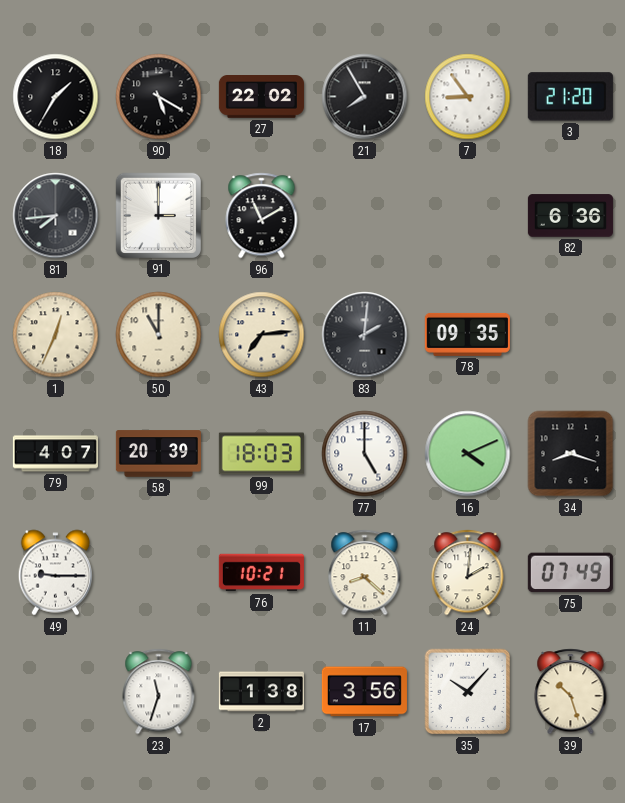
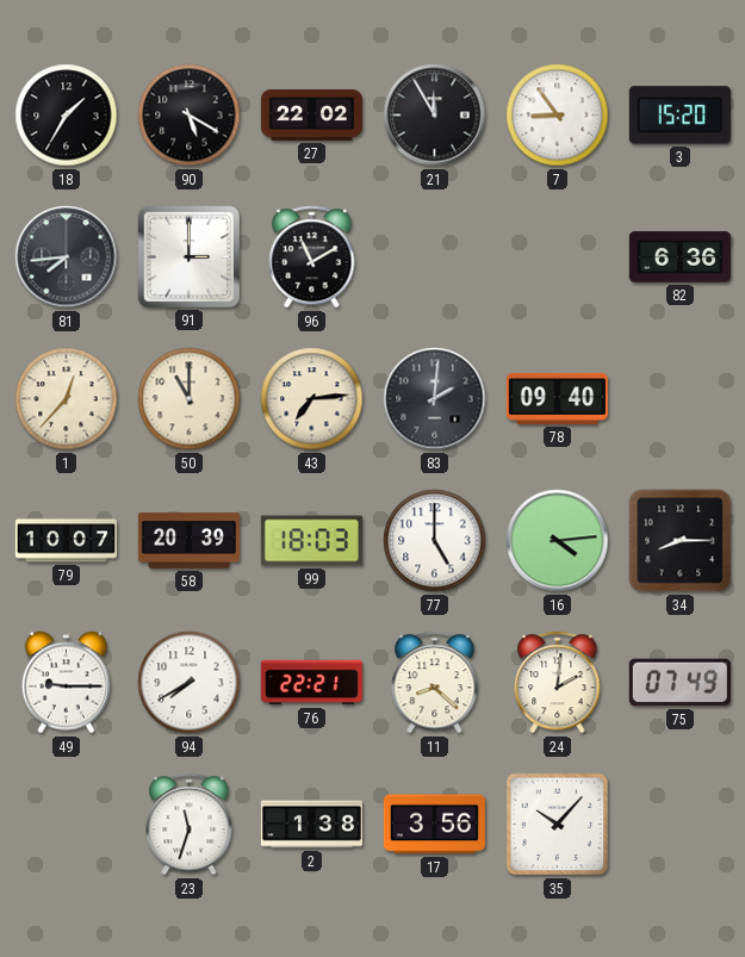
21: 7:55 -> 11:55 (435, 116)
3: 21:20 -> 15:20 (679, 116)
1: 12:34 -> 12:37 (67, 399)
78: 09:35 -> 09:40 (557, 398)
79: 4:07 -> 10:07 (66, 541)
16: 4:11 -> 4:14 (558, 541)
34: 8:18 -> 8:15 (681, 541)
94: none -> 7:40 (190, 683)
76: 10:21 -> 22:21 (311, 683)
39: 10:27 -> none (571, 692)
